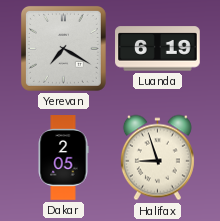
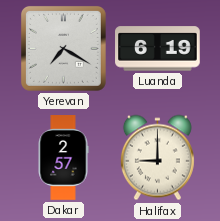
Dakar: 2:05 -> 2:57 (63, 158)
Halifax: 8:57 -> 9:00 (157, 158)
